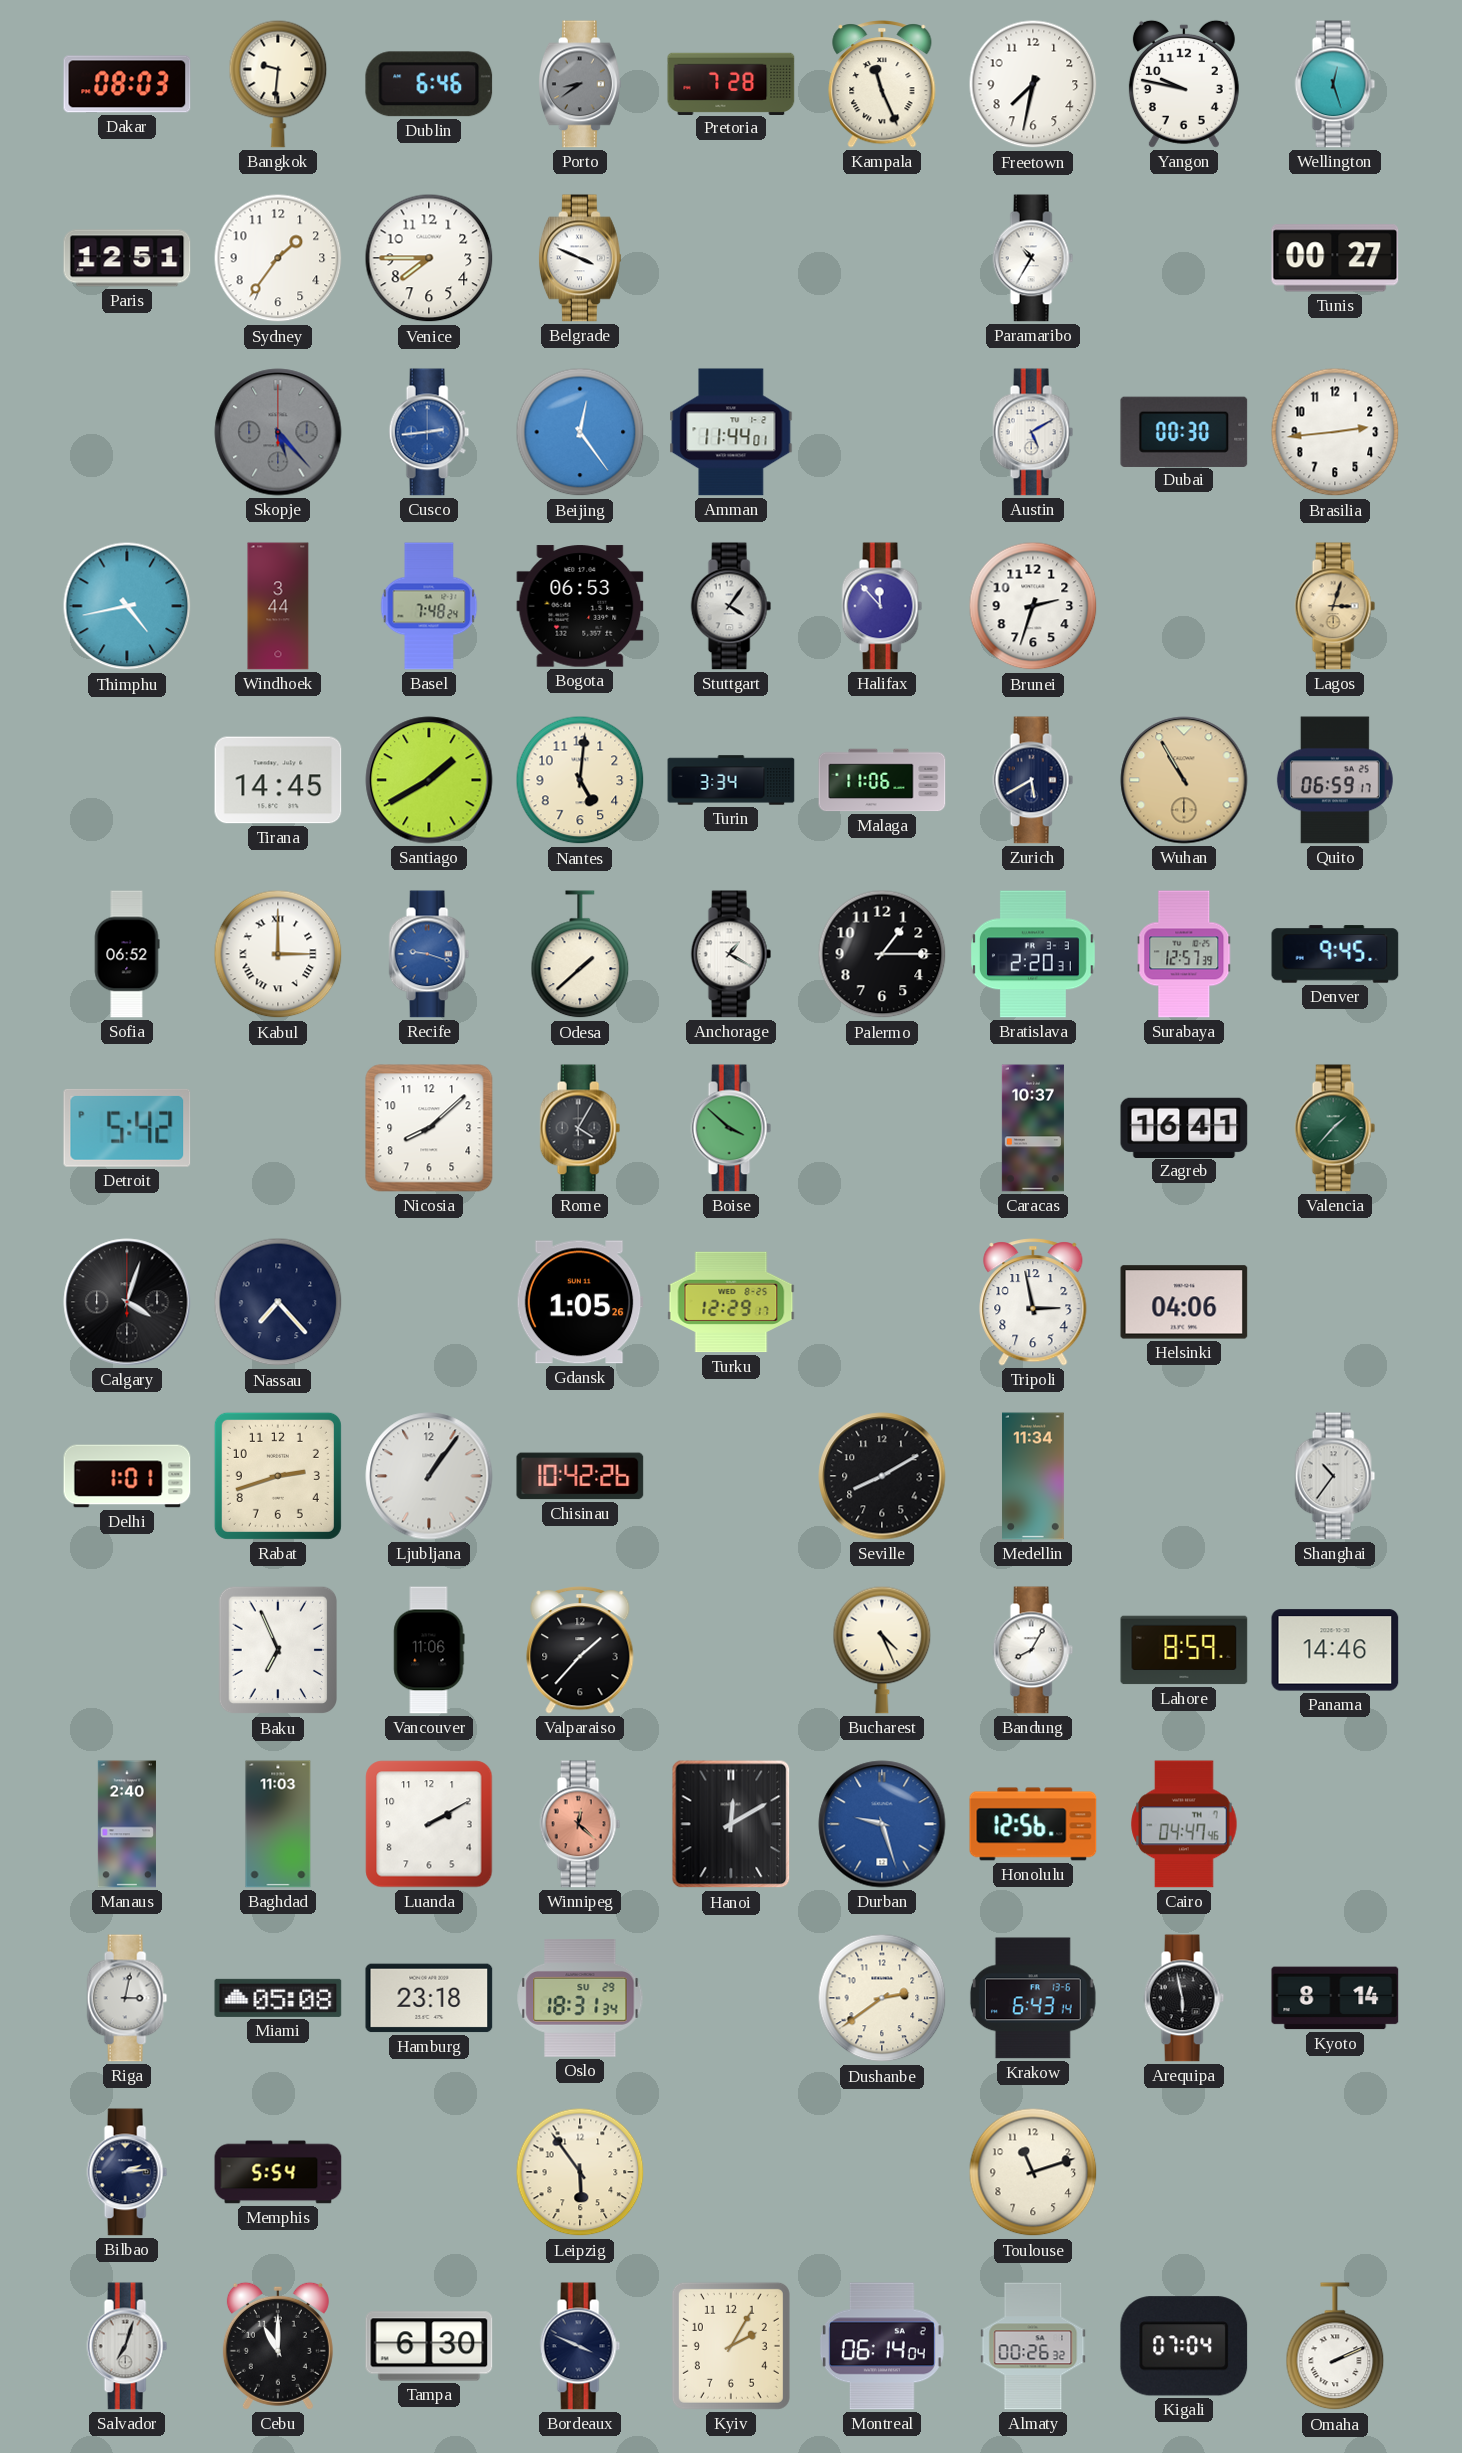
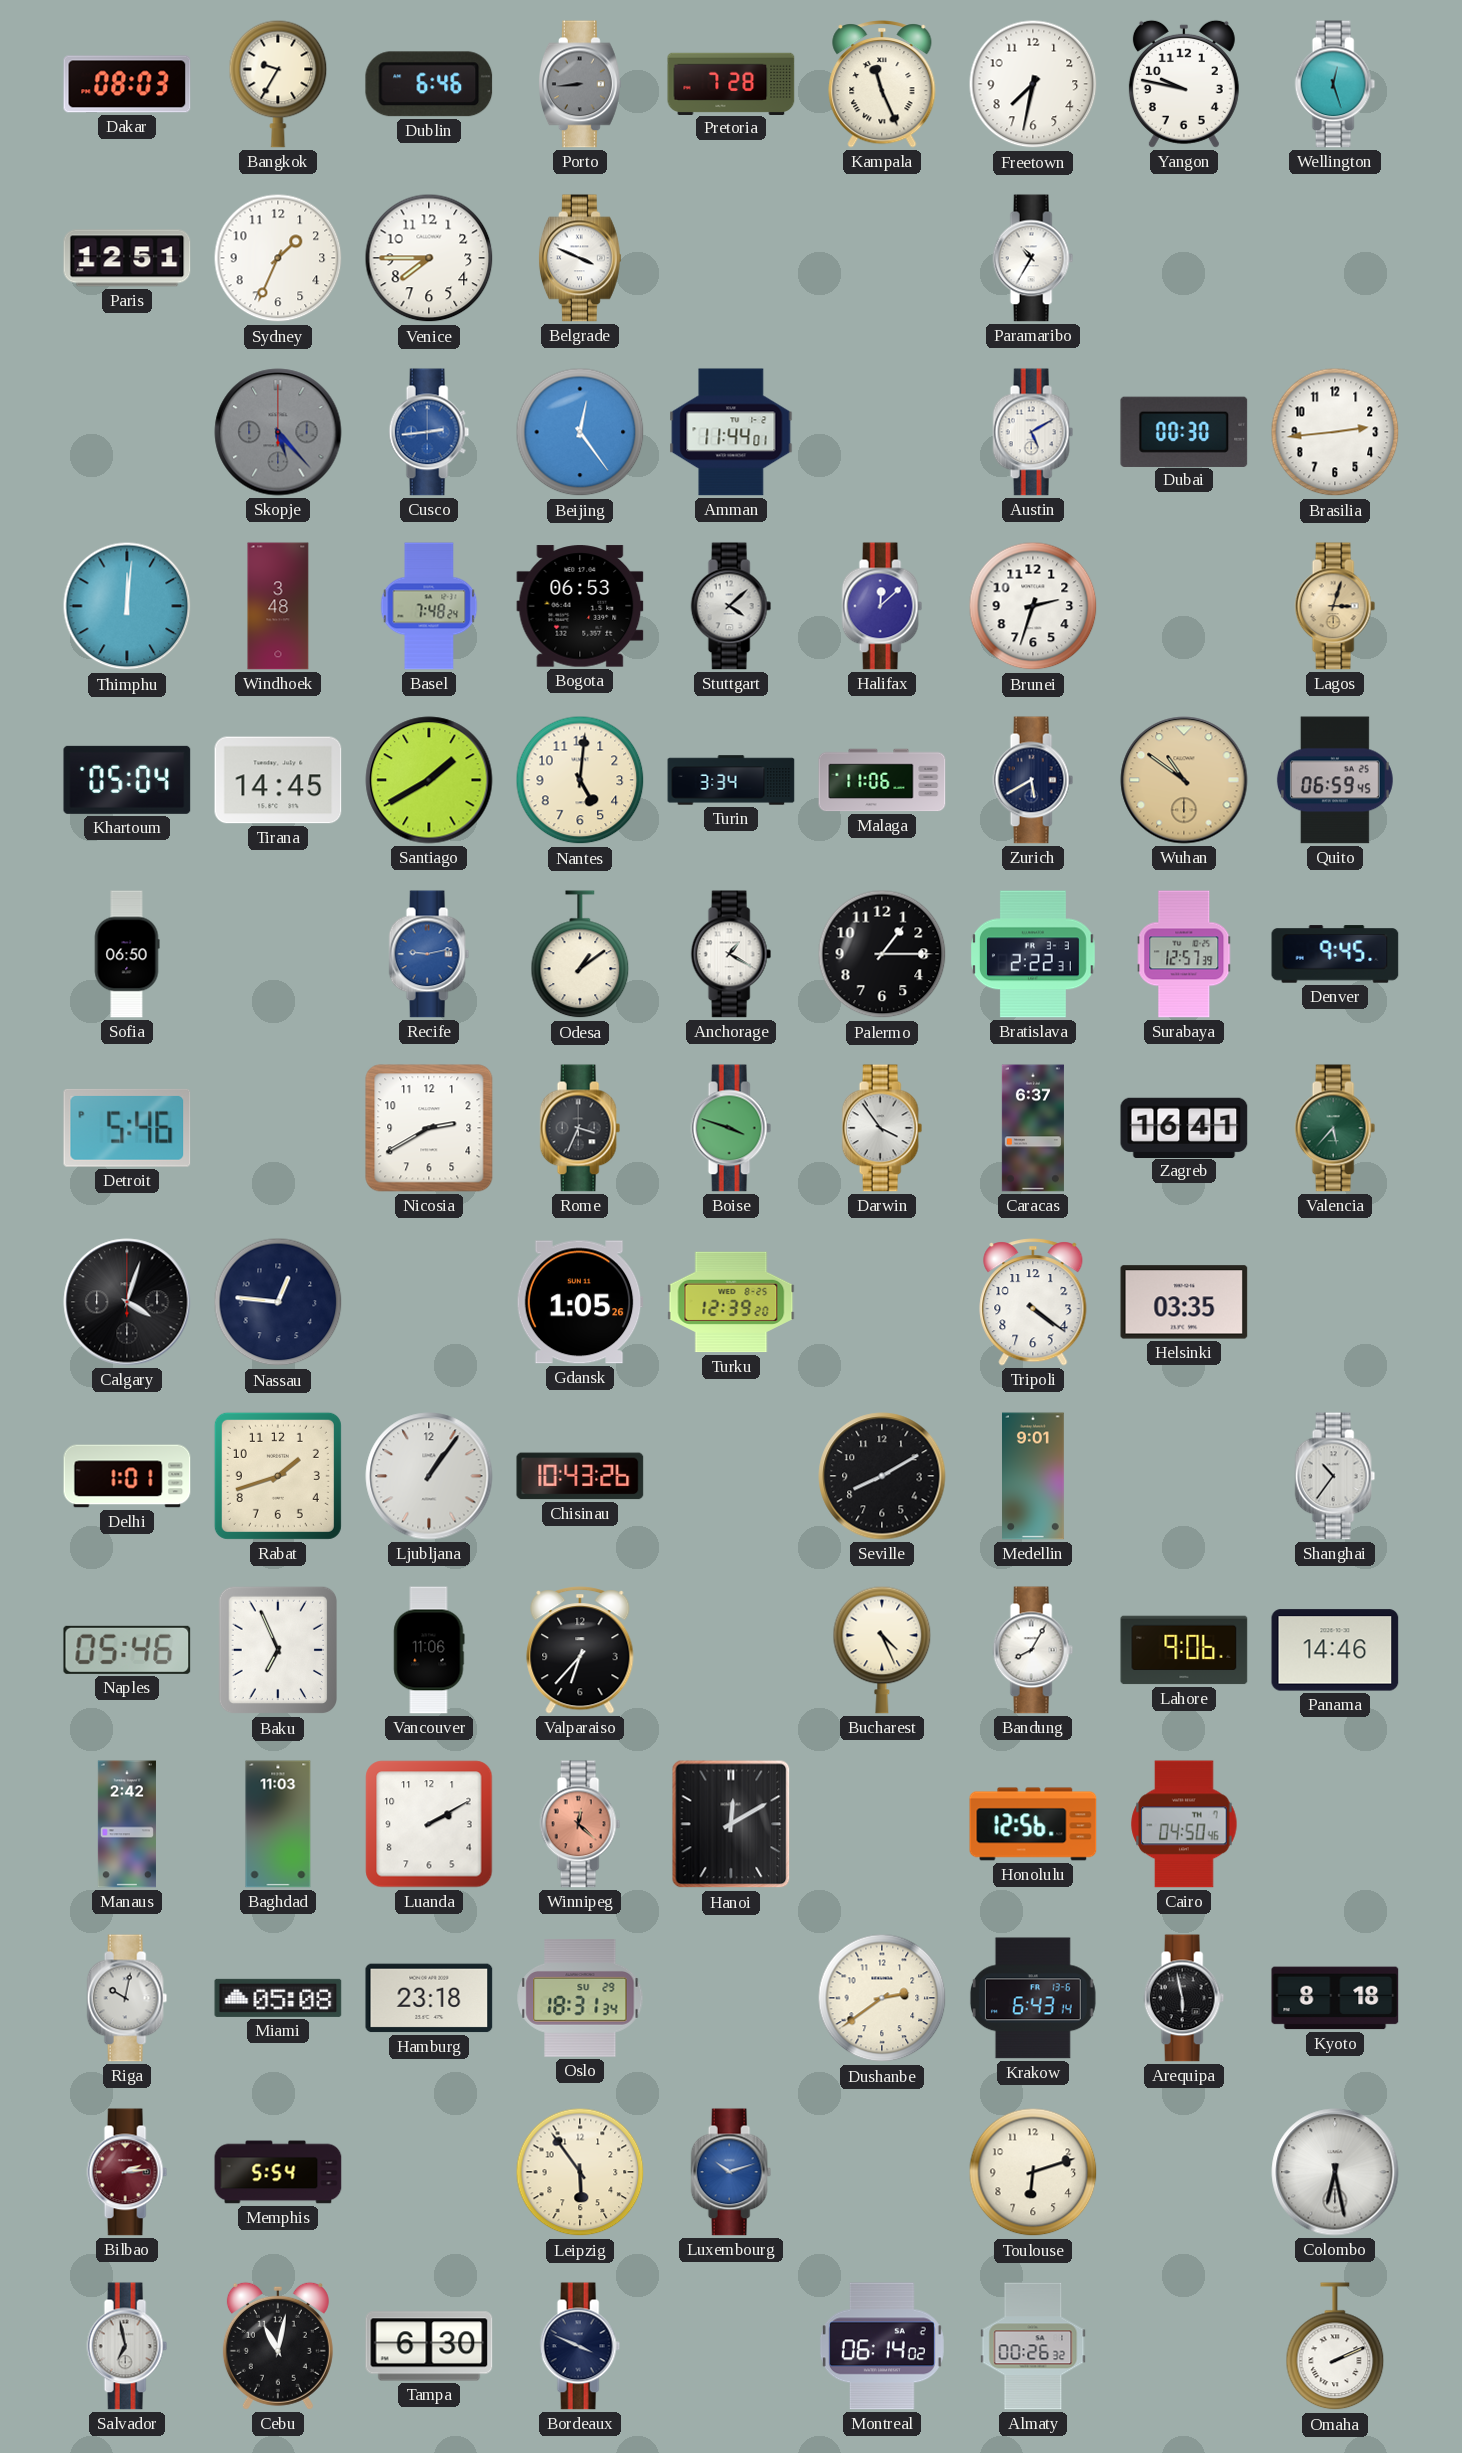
Bangkok: 9:31 -> 9:35 (278, 84)
Porto: 8:39 -> 8:44 (581, 84)
Sydney: 1:36 -> 1:34 (278, 258)
Tunis: 00:27 -> none (1335, 258)
Thimphu: 4:43 -> 12:01 (127, 606)
Windhoek: 3:44 -> 3:48 (278, 606)
Stuttgart: 4:06 -> 4:08 (731, 606)
Halifax: 11:53 -> 12:08 (882, 606)
Khartoum: none -> 05:04 (127, 780)
Wuhan: 10:55 -> 10:51 (1184, 780)
Quito: 06:59:17 -> 06:59:45 (1335, 780)
Sofia: 06:52 -> 06:50 (127, 954)
Kabul: 3:00 -> none (278, 954)
Recife: 9:18 -> 9:13 (429, 954)
Odesa: 1:38 -> 1:09 (580, 955)
Bratislava: 2:20 -> 2:22 (1033, 954)
Detroit: 5:42 -> 5:46 (127, 1128)
Nicosia: 8:08 -> 2:40 (429, 1128)
Rome: 4:05 -> 3:34 (580, 1128)
Boise: 3:52 -> 3:48 (731, 1128)
Darwin: none -> 3:54 (882, 1128)
Caracas: 10:37 -> 6:37 (1033, 1128)
Valencia: 1:37 -> 5:37 (1335, 1128)
Nassau: 7:23 -> 12:46 (278, 1302)
Turku: 12:29 -> 12:39 (731, 1302)
Tripoli: 2:58 -> 4:21 (1033, 1302)
Helsinki: 04:06 -> 03:35 (1184, 1302)
Rabat: 2:42 -> 1:42 (278, 1476)
Chisinau: 10:42 -> 10:43 (580, 1476)
Medellin: 11:34 -> 9:01 (1034, 1476)
Naples: none -> 05:46 (127, 1650)
Valparaiso: 1:37 -> 6:37 (580, 1650)
Lahore: 8:59 -> 9:06 (1184, 1650)
Manaus: 2:40 -> 2:42 (127, 1824)
Durban: 9:27 -> none (882, 1824)
Cairo: 04:47 -> 04:50 (1184, 1824)
Riga: 3:02 -> 10:02 (127, 1998)
Kyoto: 8:14 -> 8:18 (1335, 1998)
Bilbao dial: navy -> burgundy (127, 2172)
Luxembourg: none -> 10:12 (731, 2172)
Toulouse: 11:12 -> 6:12 (1033, 2172)
Colombo: none -> 6:28 (1335, 2172)
Salvador: 7:03 -> 6:58 (127, 2346)
Cebu: 11:00 -> 11:02 (278, 2346)
Kyiv: 2:05 -> none (731, 2346)
Montreal: 06:14:04 -> 06:14:02 (882, 2346)
Kigali: 07:04 -> none (1184, 2346)
